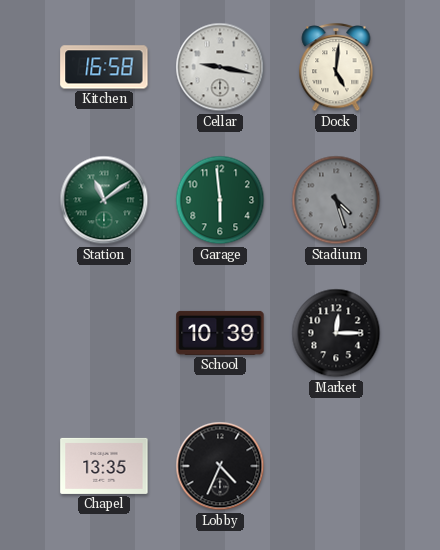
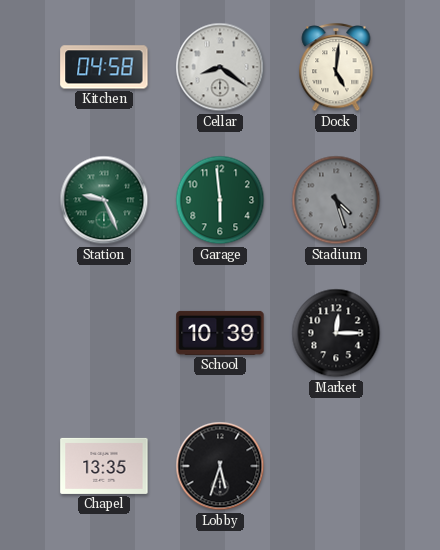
Kitchen: 16:58 -> 04:58 (104, 67)
Cellar: 9:17 -> 8:21 (220, 67)
Station: 11:09 -> 9:26 (104, 200)
Lobby: 4:34 -> 5:33 (220, 466)
